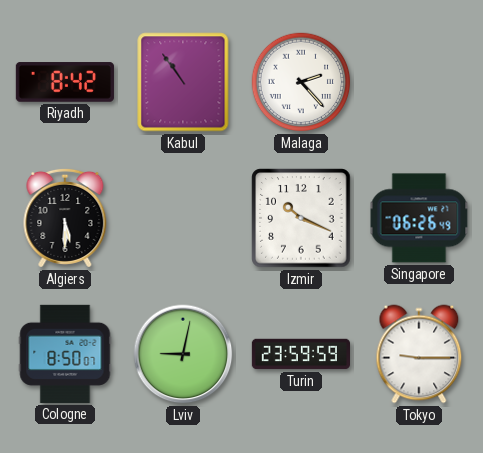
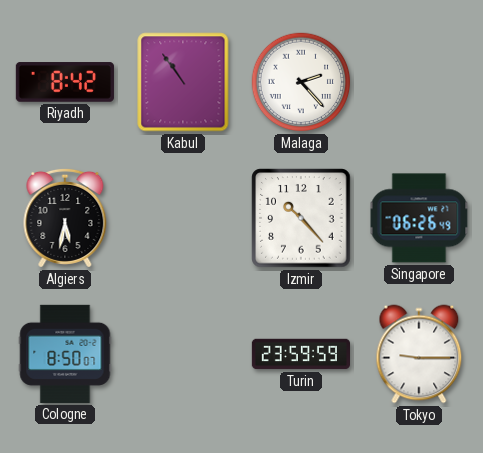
Algiers: 5:30 -> 5:32 (65, 218)
Izmir: 10:19 -> 10:23 (301, 218)
Lviv: 9:02 -> none (183, 354)
